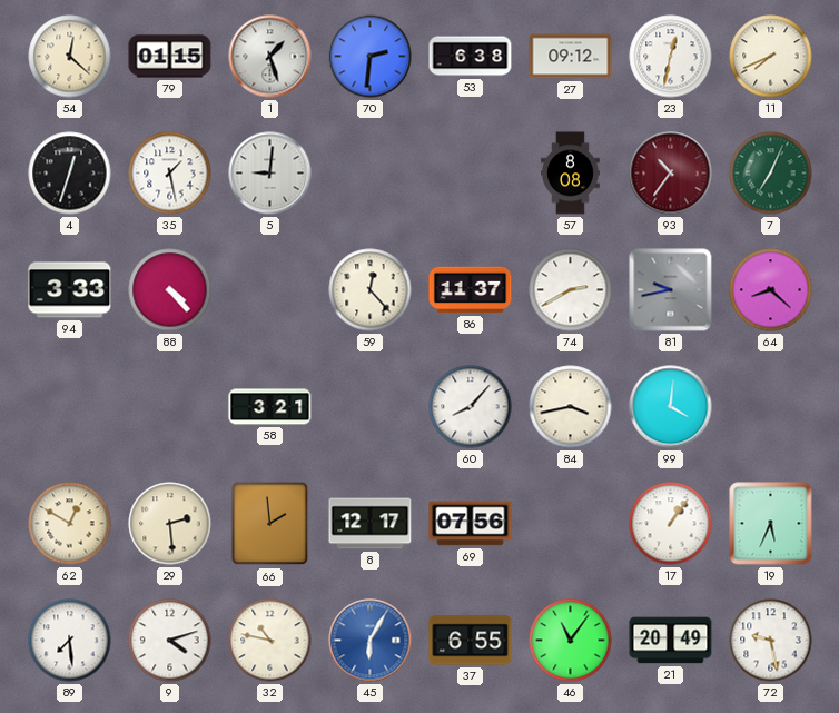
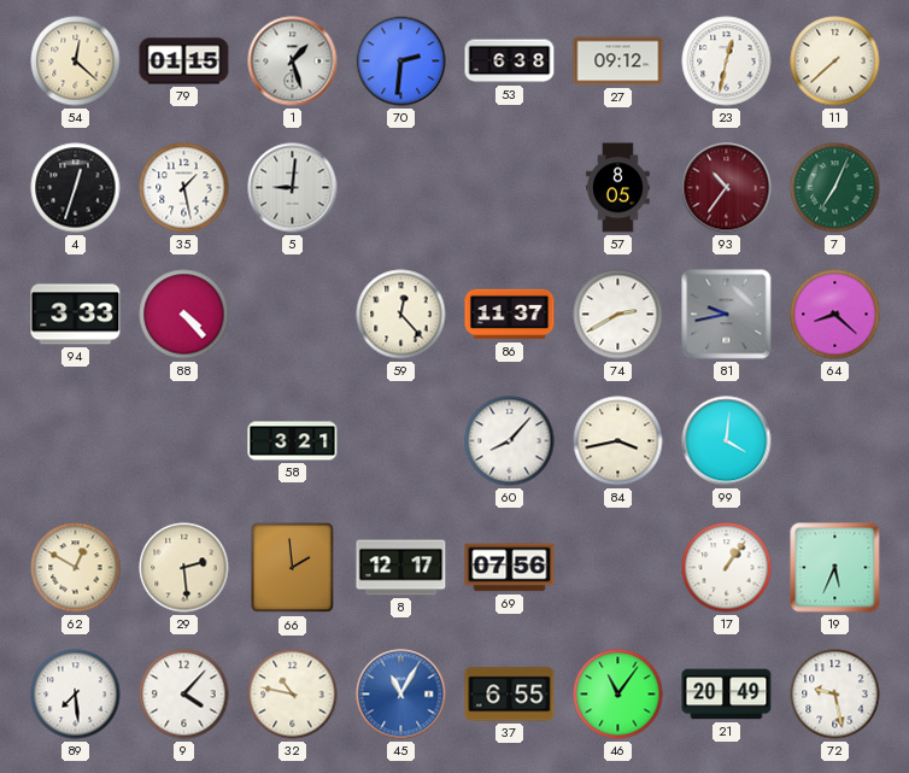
11: 7:41 -> 7:38 (835, 62)
57: 8:08 -> 8:05 (618, 188)
9: 4:12 -> 4:07 (184, 695)
45: 6:05 -> 11:05 (401, 695)
